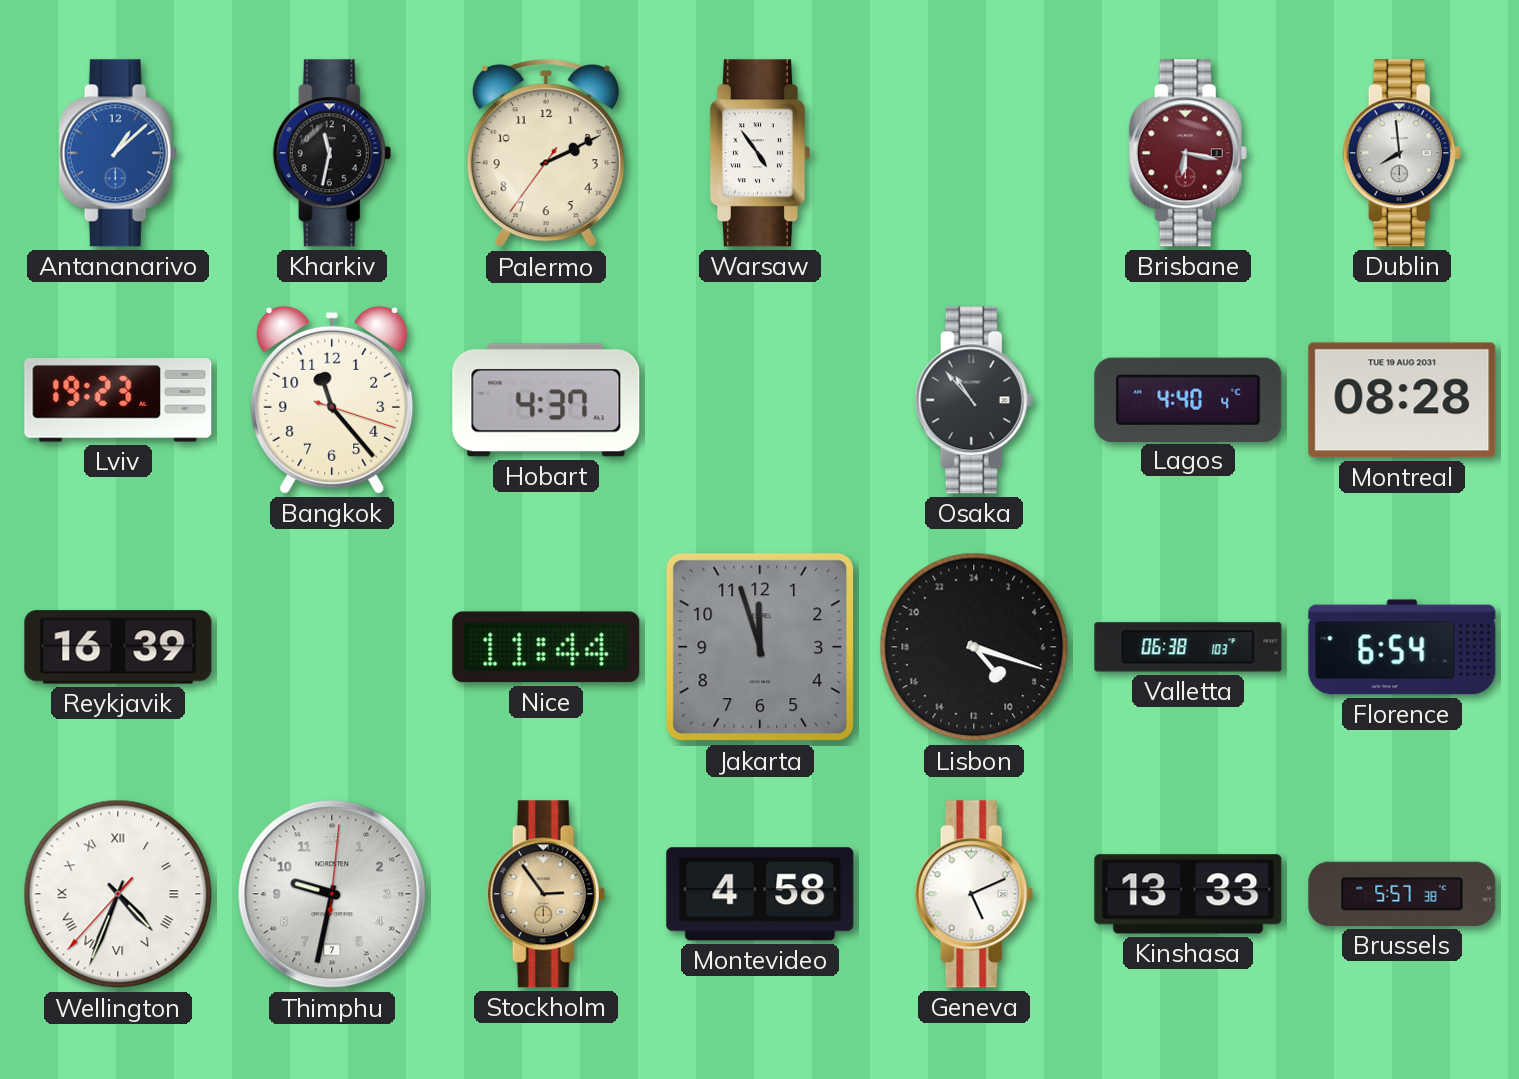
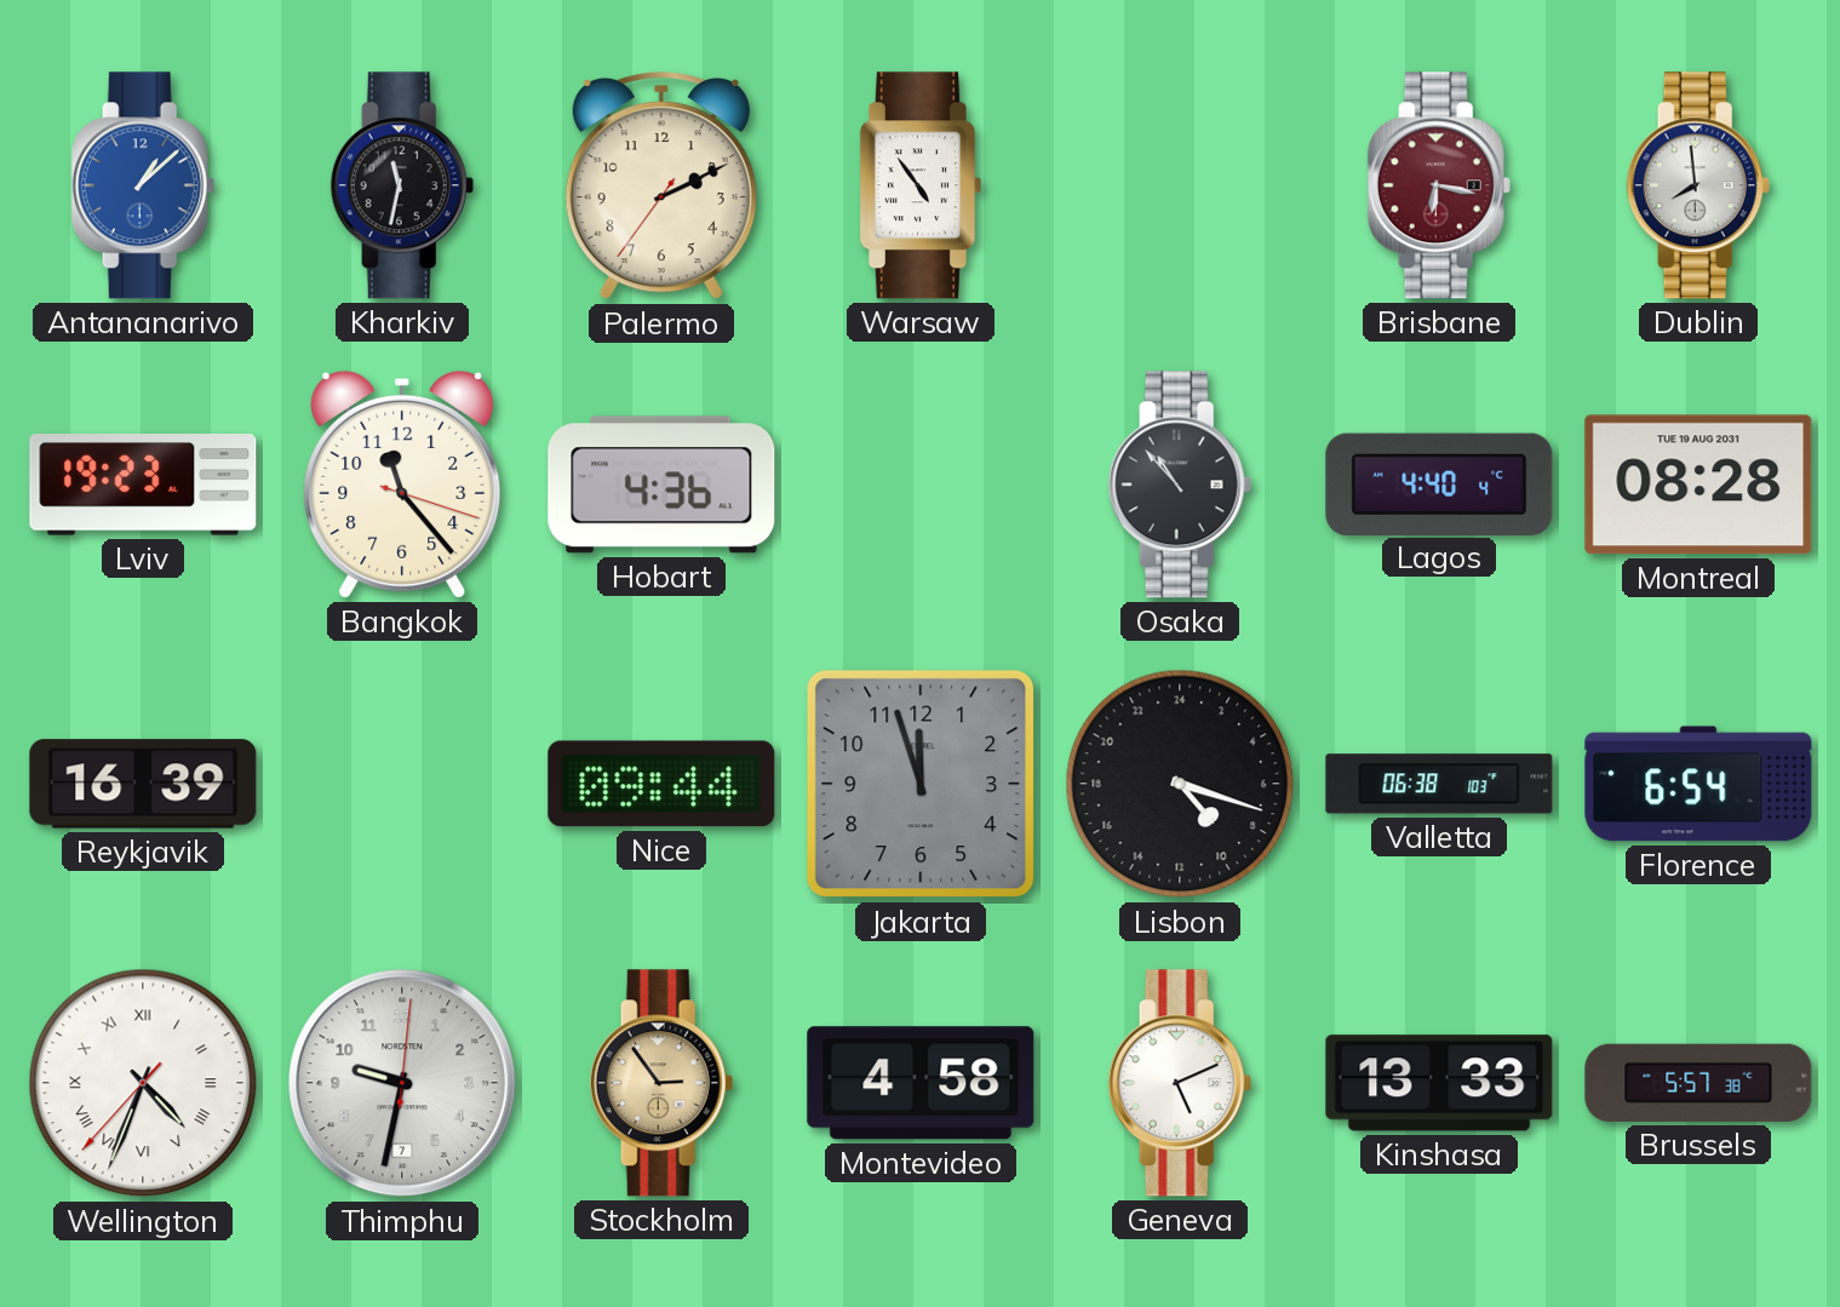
Hobart: 4:37 -> 4:36 (661, 485)
Nice: 11:44 -> 09:44 (661, 784)
